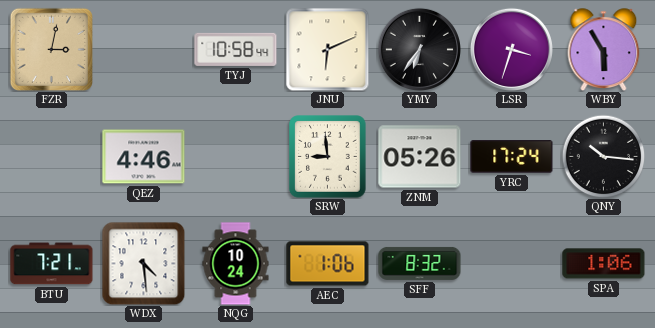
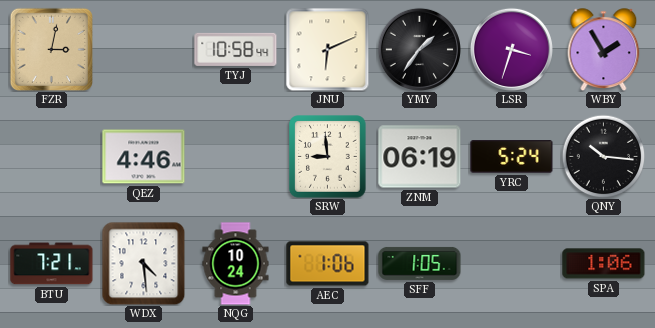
YMY: 6:36 -> 1:36 (419, 49)
WBY: 5:55 -> 1:55 (604, 50)
ZNM: 05:26 -> 06:19 (420, 157)
YRC: 17:24 -> 5:24 (512, 157)
SFF: 8:32 -> 1:05 (420, 263)
